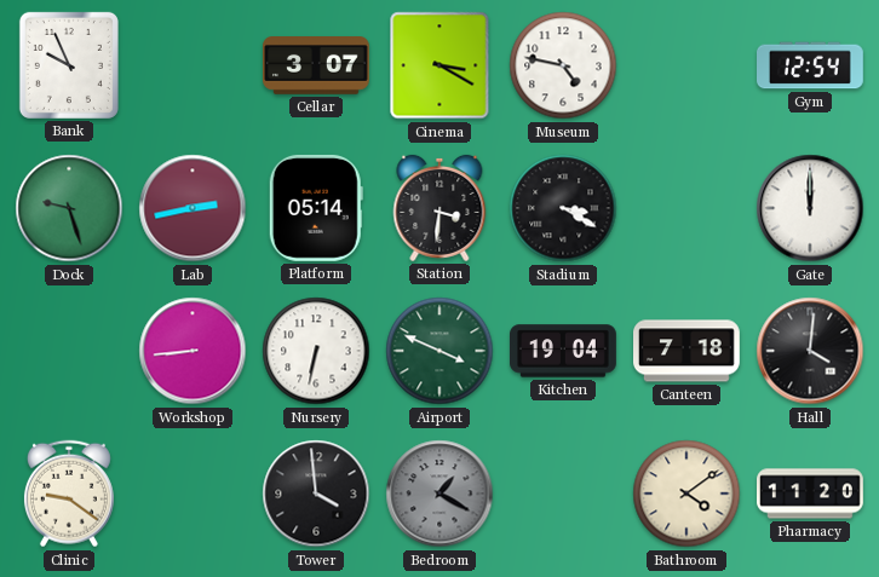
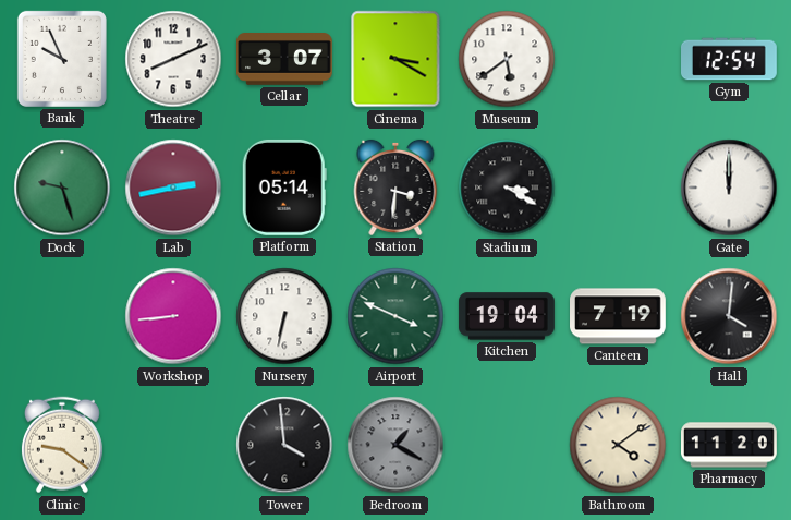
Theatre: none -> 8:11 (173, 59)
Museum: 4:47 -> 5:39 (507, 59)
Canteen: 7:18 -> 7:19 (619, 316)
